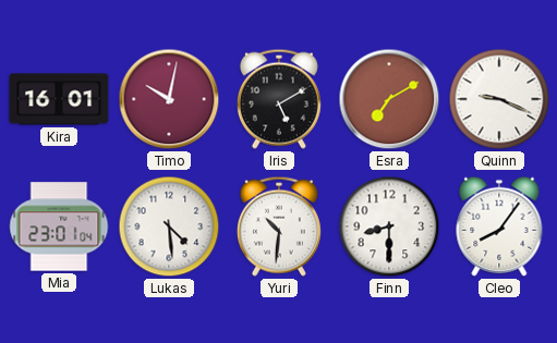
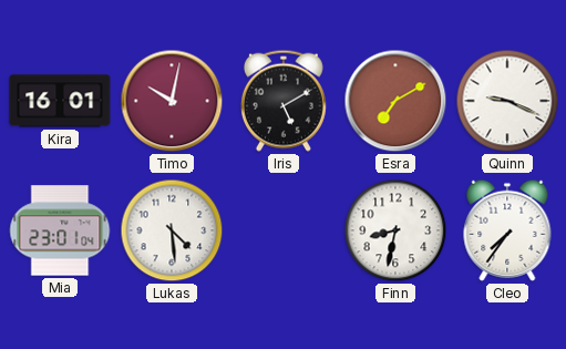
Yuri: 10:31 -> none (279, 226)
Finn: 8:30 -> 8:32 (395, 230)
Cleo: 8:06 -> 7:36 (507, 230)
